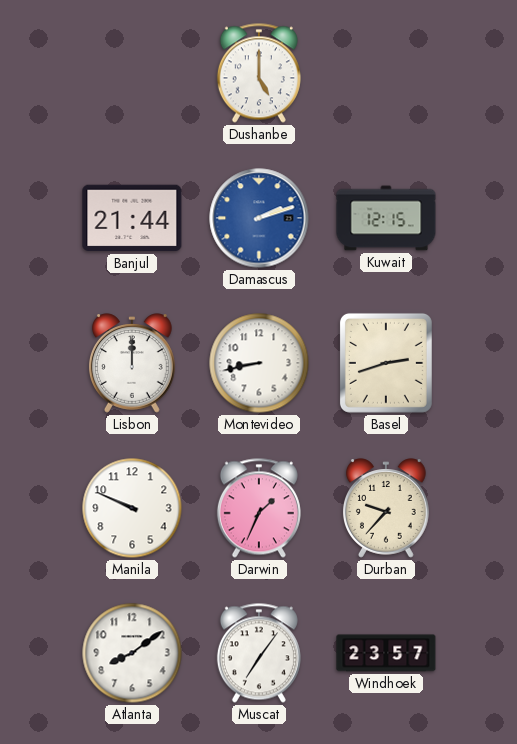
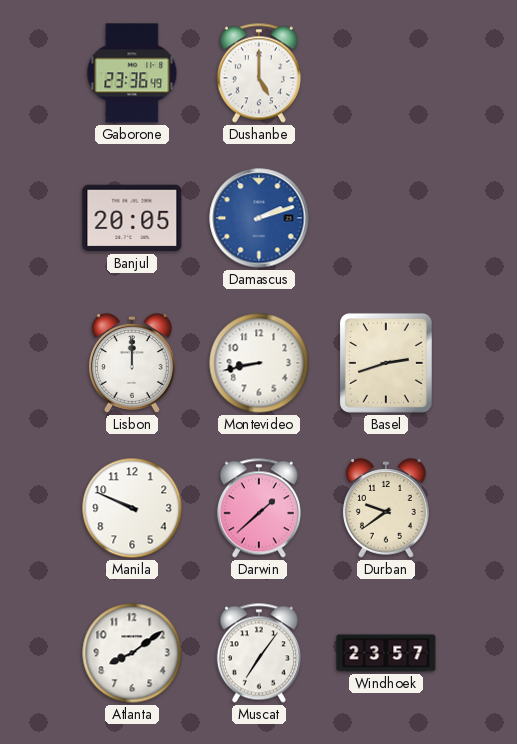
Gaborone: none -> 23:36 (132, 73)
Banjul: 21:44 -> 20:05 (132, 218)
Kuwait: 12:15 -> none (386, 218)
Darwin: 1:34 -> 1:38 (259, 508)
Durban: 9:37 -> 9:39 (386, 508)
